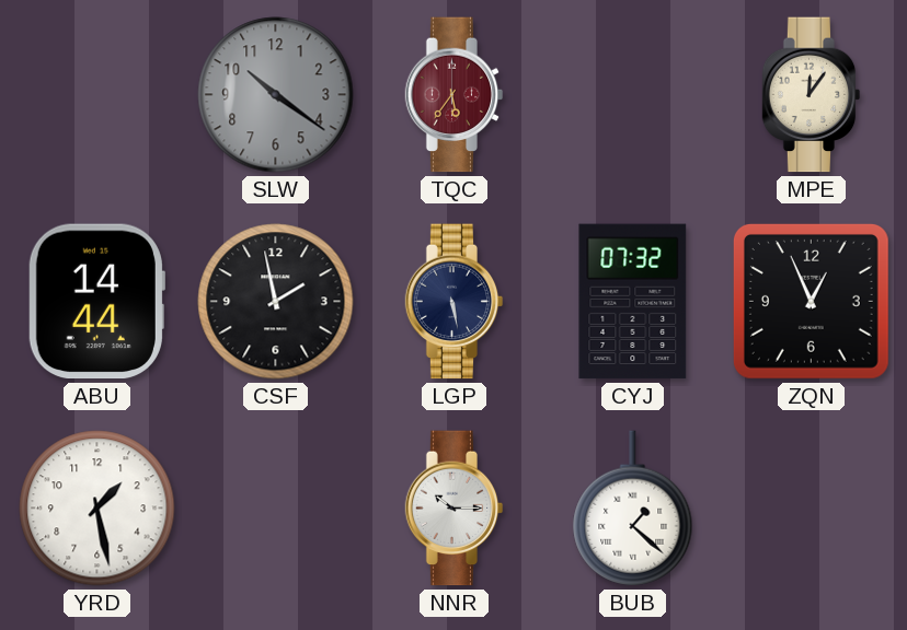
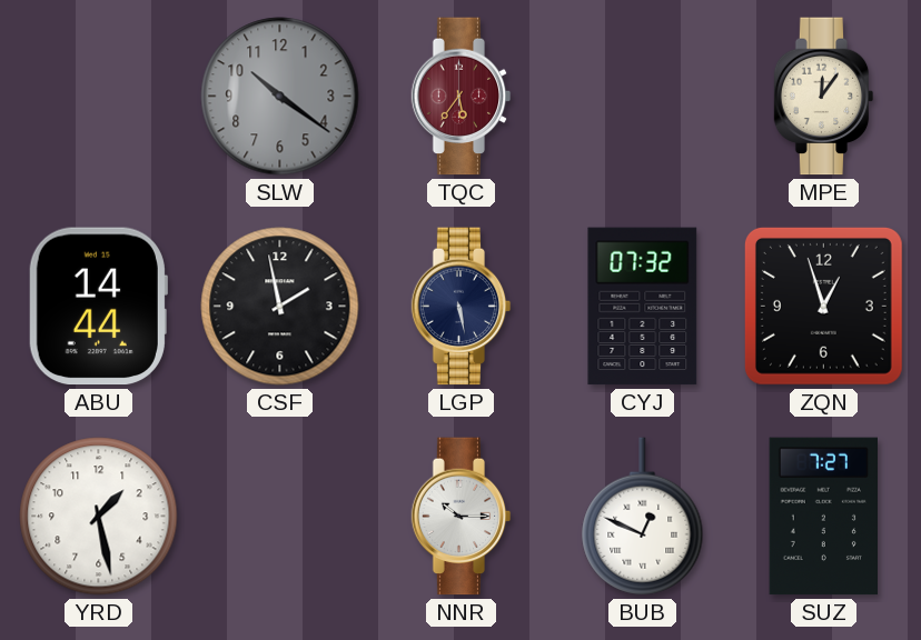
ZQN: 12:56 -> 12:57 (823, 306)
BUB: 1:22 -> 12:49 (643, 517)
SUZ: none -> 7:27 (823, 517)
